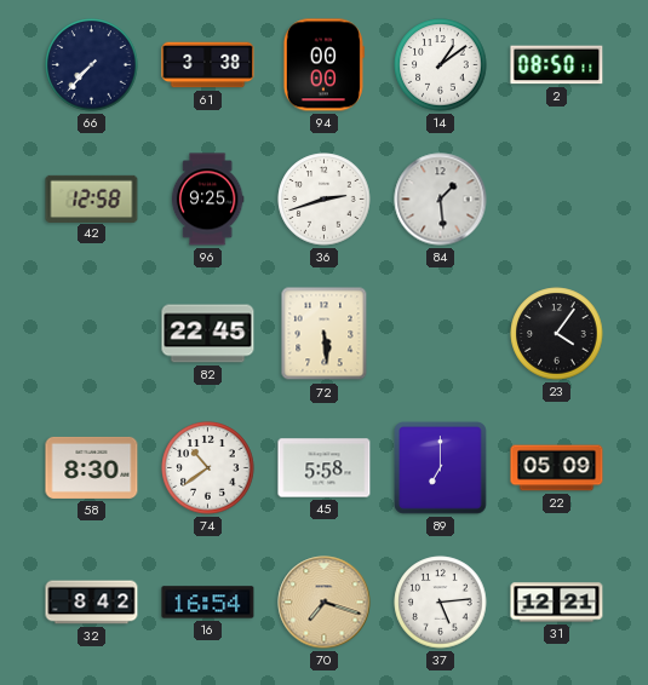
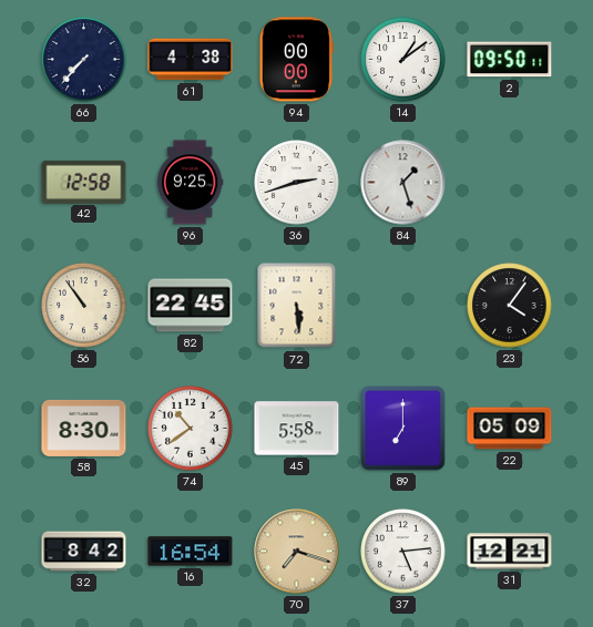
61: 3:38 -> 4:38 (191, 60)
2: 08:50 -> 09:50 (510, 60)
84: 1:29 -> 1:27 (403, 183)
56: none -> 10:54 (84, 306)
